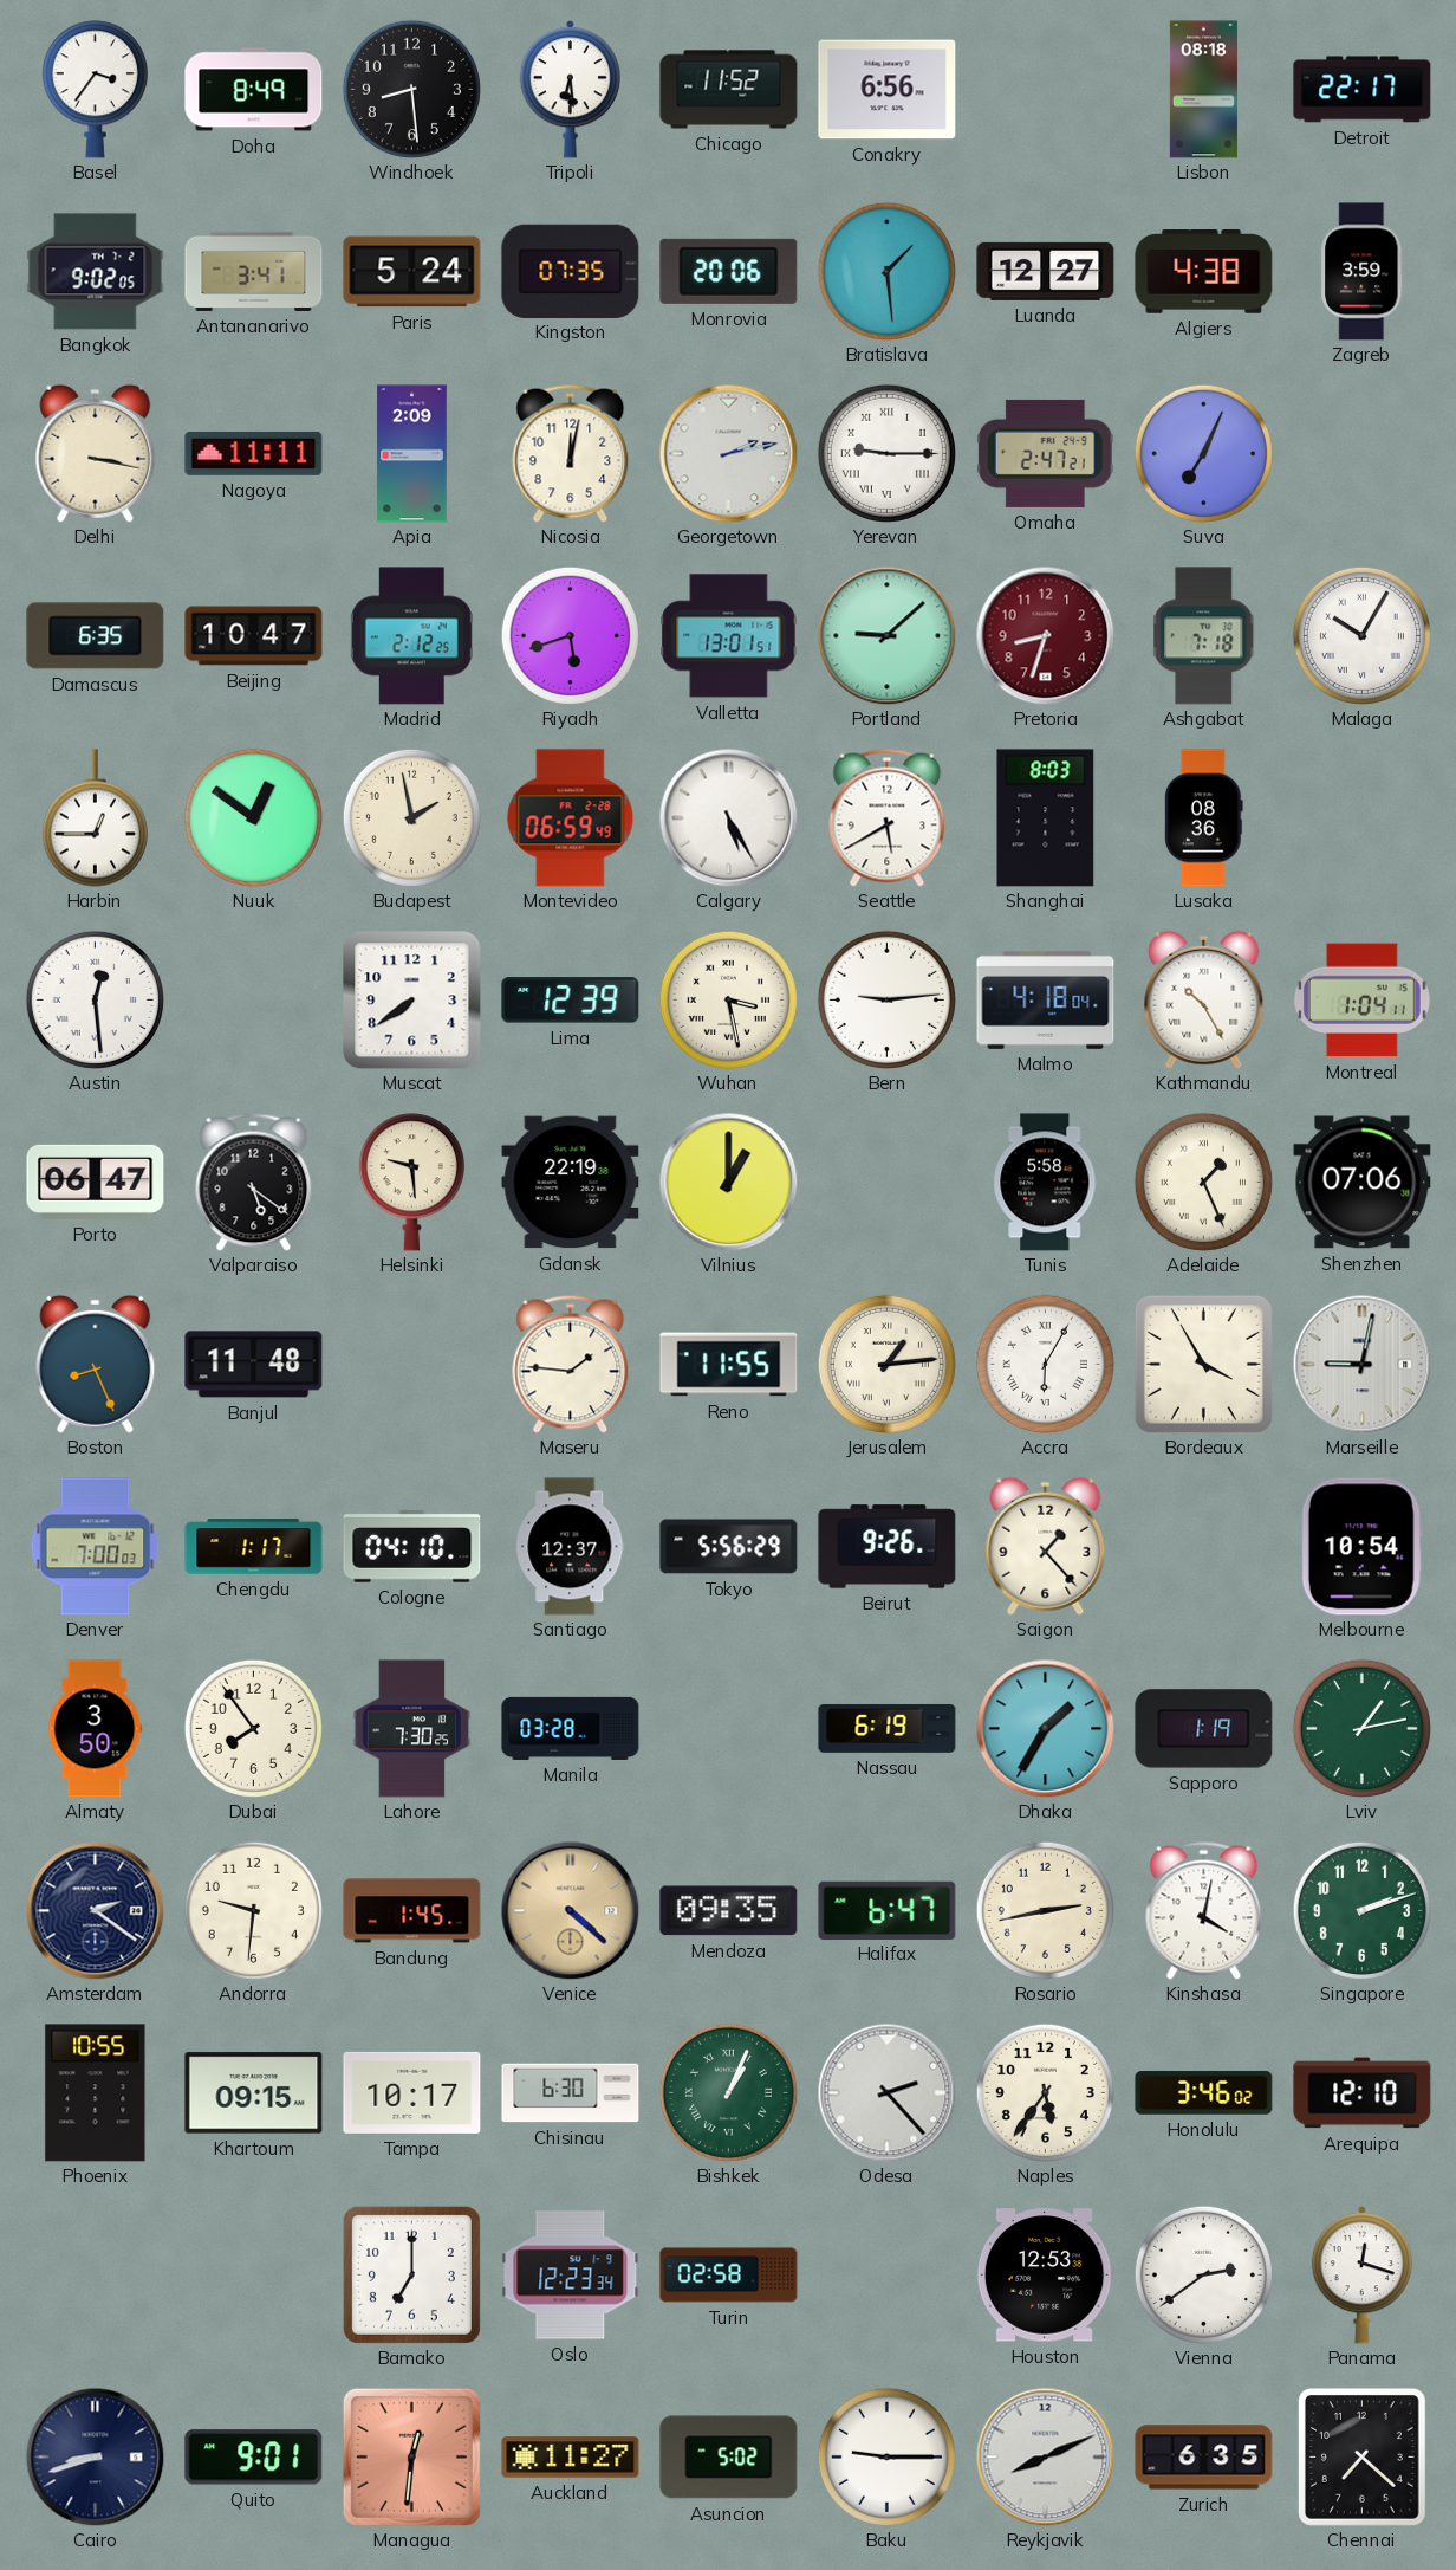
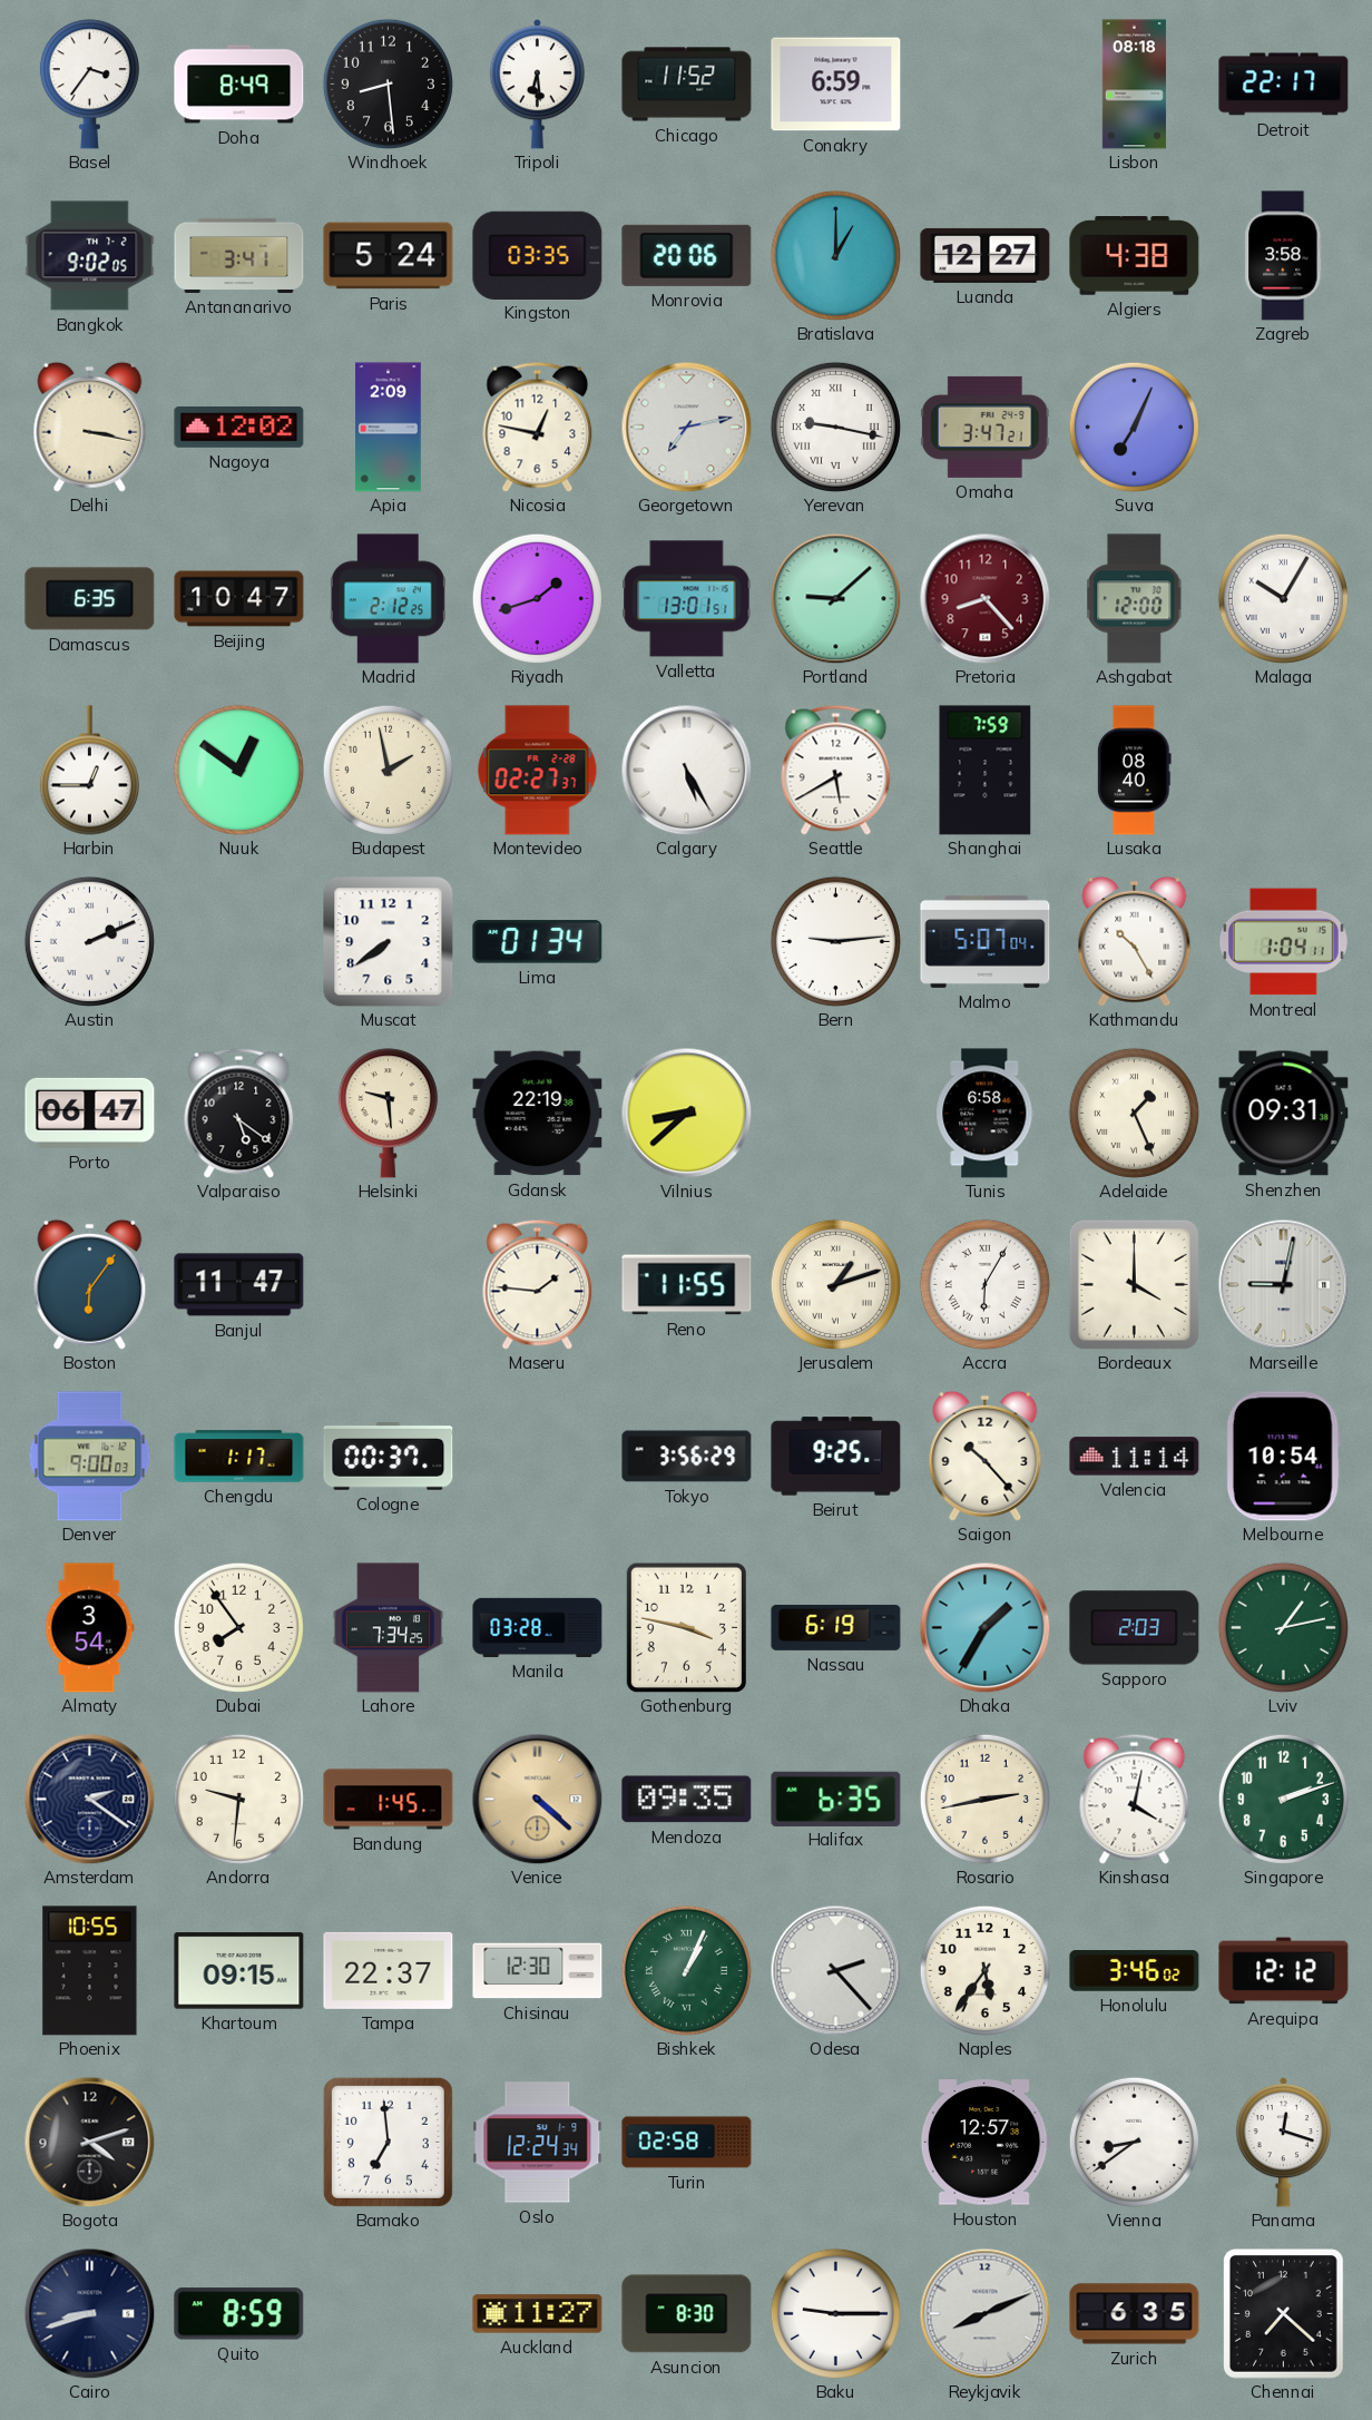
Conakry: 6:56 -> 6:59 (836, 85)
Kingston: 07:35 -> 03:35 (538, 255)
Bratislava: 1:29 -> 1:00 (835, 255)
Zagreb: 3:59 -> 3:58 (1284, 256)
Nagoya: 11:11 -> 12:02 (239, 427)
Nicosia: 12:02 -> 12:47 (538, 427)
Georgetown: 2:13 -> 7:13 (686, 427)
Yerevan: 9:15 -> 9:17 (835, 427)
Omaha: 2:47 -> 3:47 (984, 427)
Riyadh: 5:42 -> 1:42 (537, 598)
Pretoria: 8:33 -> 8:23 (984, 598)
Ashgabat: 7:18 -> 12:00 (1135, 599)
Montevideo: 06:59 -> 02:27 (538, 771)
Shanghai: 8:03 -> 7:59 (986, 771)
Lusaka: 08:36 -> 08:40 (1135, 771)
Austin: 12:29 -> 2:11 (89, 941)
Lima: 12:39 -> 01:34 (538, 942)
Wuhan: 3:28 -> none (728, 999)
Malmo: 4:18 -> 5:07 (986, 941)
Vilnius: 1:00 -> 8:38 (686, 1113)
Tunis: 5:58 -> 6:58 (986, 1114)
Shenzhen: 07:06 -> 09:31 (1284, 1114)
Boston: 8:26 -> 6:06 (90, 1284)
Banjul: 11:48 -> 11:47 (239, 1285)
Jerusalem: 1:14 -> 1:12 (835, 1284)
Bordeaux: 3:55 -> 4:00 (1134, 1284)
Denver: 7:00 -> 9:00 (90, 1457)
Cologne: 04:10 -> 00:37 (389, 1457)
Santiago: 12:37 -> none (571, 1547)
Tokyo: 5:56 -> 3:56 (687, 1457)
Beirut: 9:26 -> 9:25 (836, 1457)
Saigon: 1:23 -> 10:23 (986, 1456)
Valencia: none -> 11:14 (1135, 1457)
Almaty: 3:50 -> 3:54 (90, 1628)
Lahore: 7:30 -> 7:34 (389, 1628)
Gothenburg: none -> 3:47 (686, 1627)
Sapporo: 1:19 -> 2:03 (1135, 1628)
Halifax: 6:47 -> 6:35 (836, 1799)
Tampa: 10:17 -> 22:37 (389, 1970)
Chisinau: 6:30 -> 12:30 (538, 1971)
Arequipa: 12:10 -> 12:12 (1284, 1971)
Bogota: none -> 4:12 (89, 2142)
Bamako: 7:00 -> 6:59 (388, 2142)
Oslo: 12:23 -> 12:24 (538, 2143)
Houston: 12:53 -> 12:57 (984, 2143)
Vienna: 2:39 -> 8:39 (1134, 2142)
Quito: 9:01 -> 8:59 (239, 2314)
Managua: 12:31 -> none (411, 2456)
Asuncion: 5:02 -> 8:30 (687, 2314)
